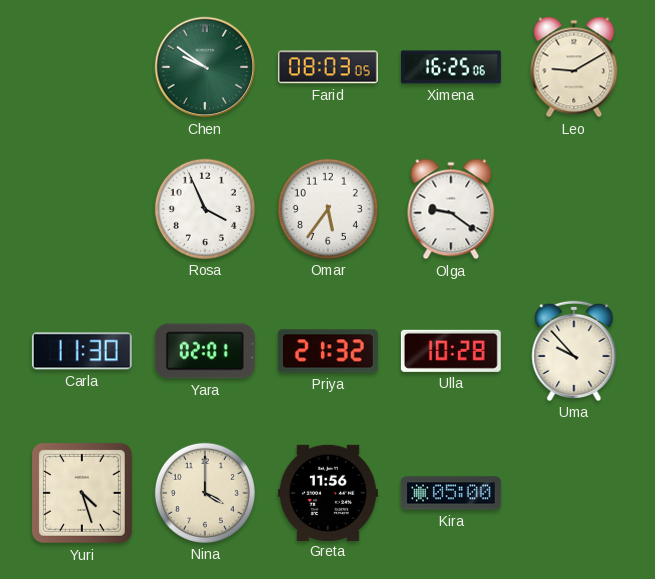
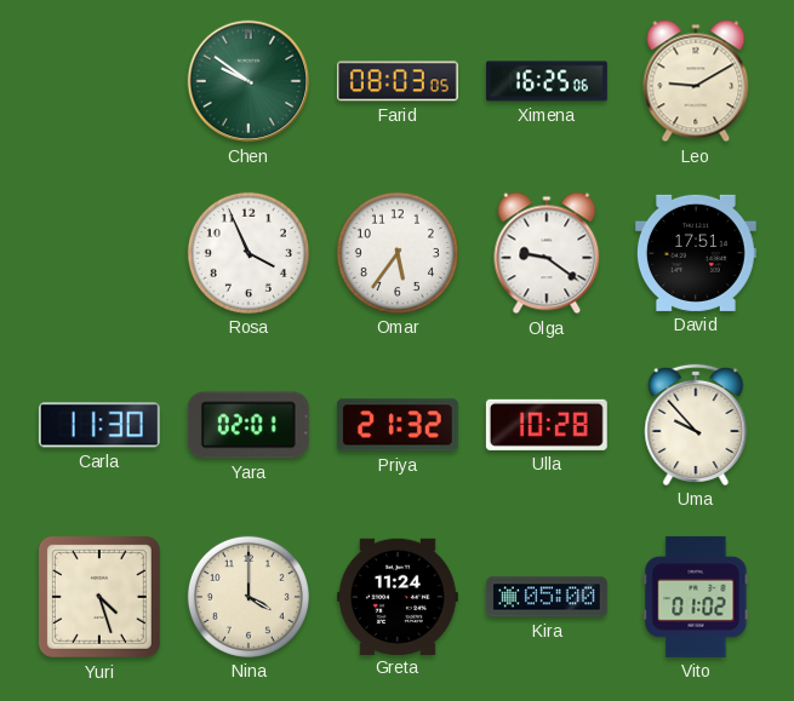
David: none -> 17:51 (696, 253)
Greta: 11:56 -> 11:24 (398, 596)
Vito: none -> 01:02 (696, 597)
